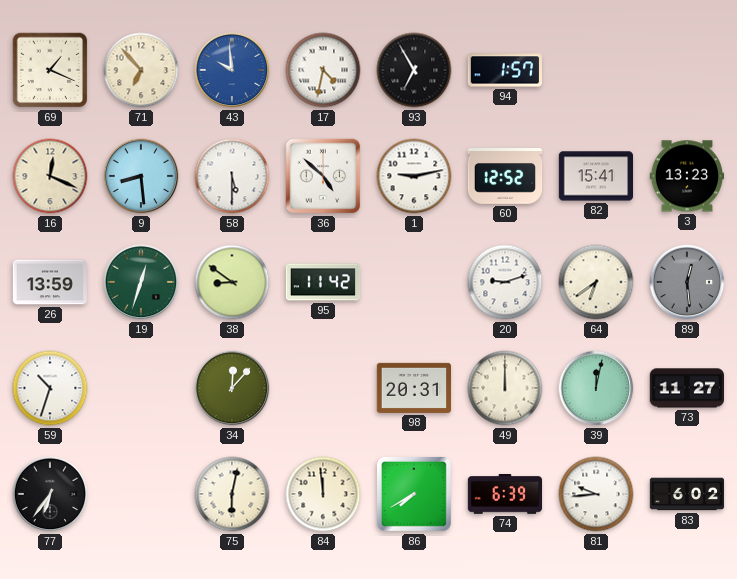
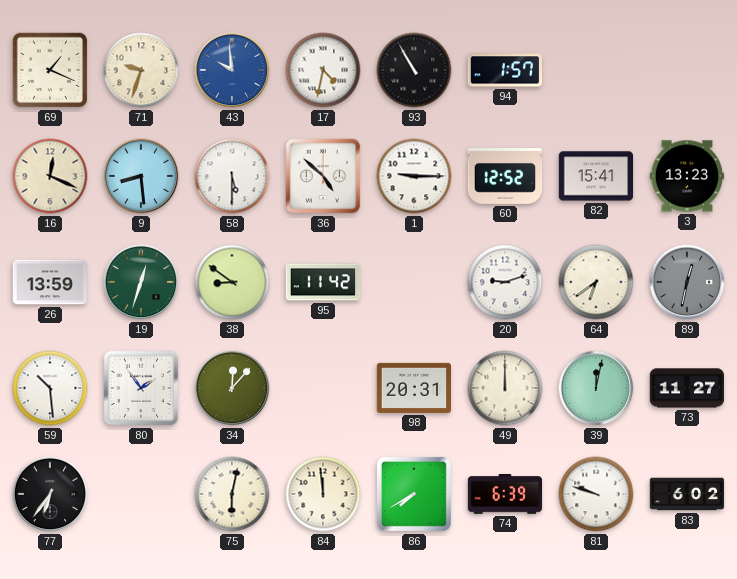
71: 6:53 -> 9:33 (141, 70)
93: 6:55 -> 10:55 (414, 70)
1: 9:13 -> 9:15 (414, 176)
89: 12:29 -> 12:32 (687, 282)
59: 10:33 -> 10:29 (50, 388)
80: none -> 1:54 (141, 388)
81: 9:44 -> 9:48 (596, 494)
